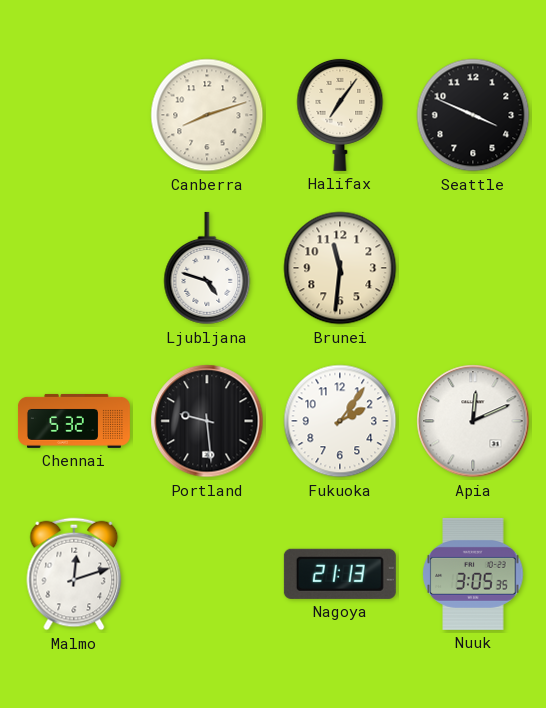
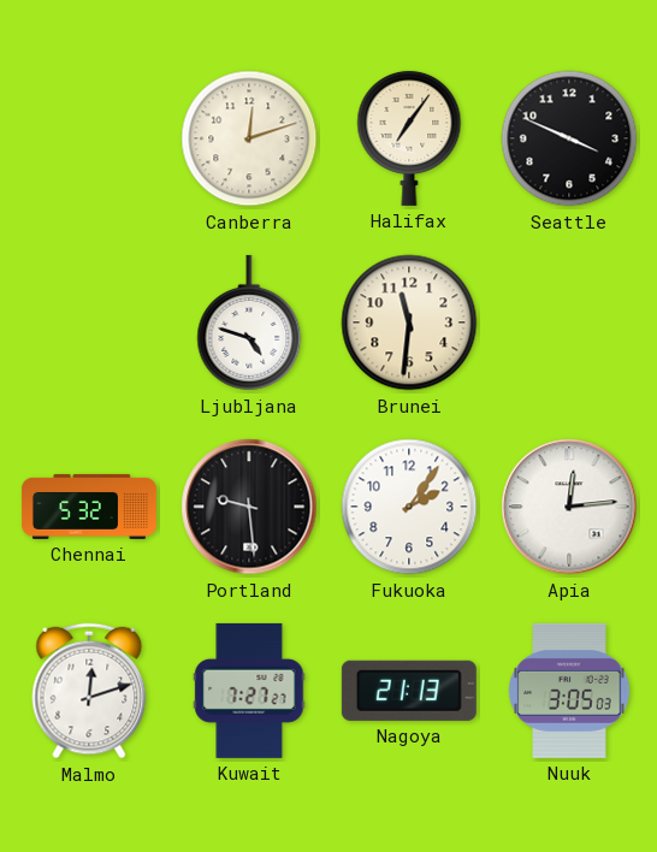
Canberra: 8:12 -> 12:12 (249, 138)
Apia: 12:11 -> 12:14 (569, 507)
Kuwait: none -> 7:27 (249, 691)
Nuuk: 3:05:35 -> 3:05:03 (569, 691)
